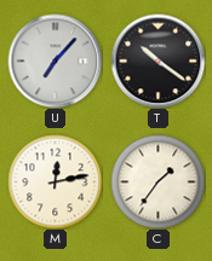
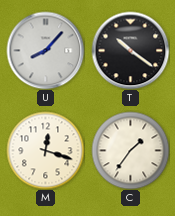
U: 7:07 -> 8:07 (45, 50)
M: 12:13 -> 12:18 (45, 150)
